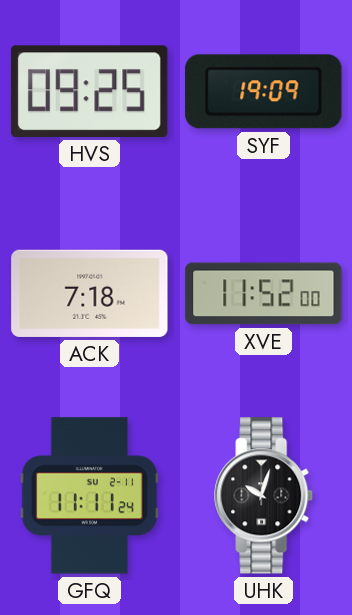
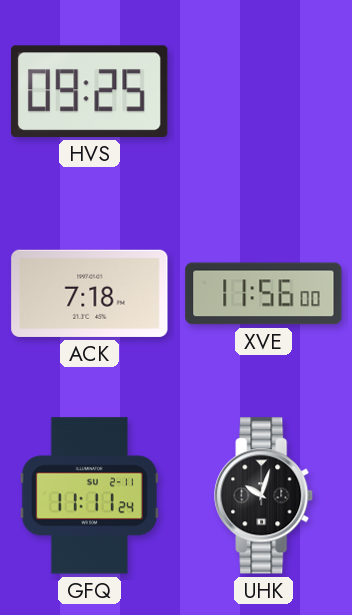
SYF: 19:09 -> none (264, 92)
XVE: 11:52 -> 11:56 (264, 294)
